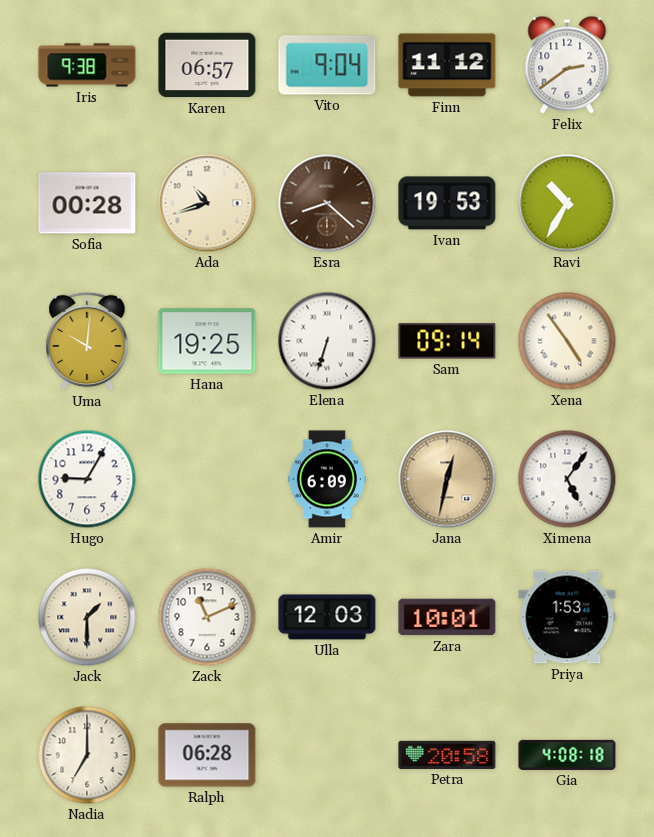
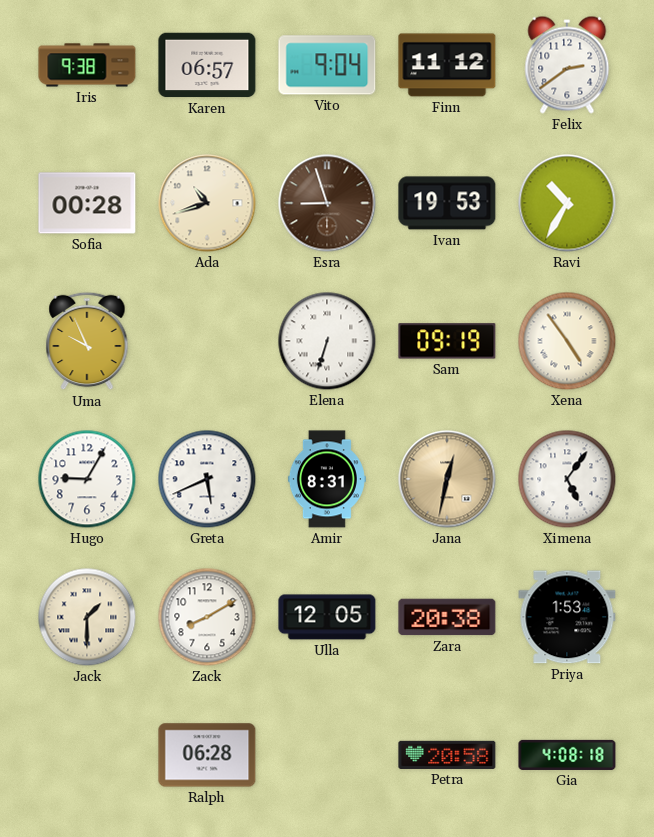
Esra: 8:22 -> 8:57 (327, 203)
Uma: 10:01 -> 9:56 (87, 341)
Hana: 19:25 -> none (207, 341)
Sam: 09:14 -> 09:19 (447, 341)
Greta: none -> 5:41 (207, 479)
Amir: 6:09 -> 8:31 (327, 479)
Zack: 11:11 -> 8:10 (207, 617)
Ulla: 12:03 -> 12:05 (327, 617)
Zara: 10:01 -> 20:38 (447, 617)
Nadia: 7:00 -> none (87, 755)
